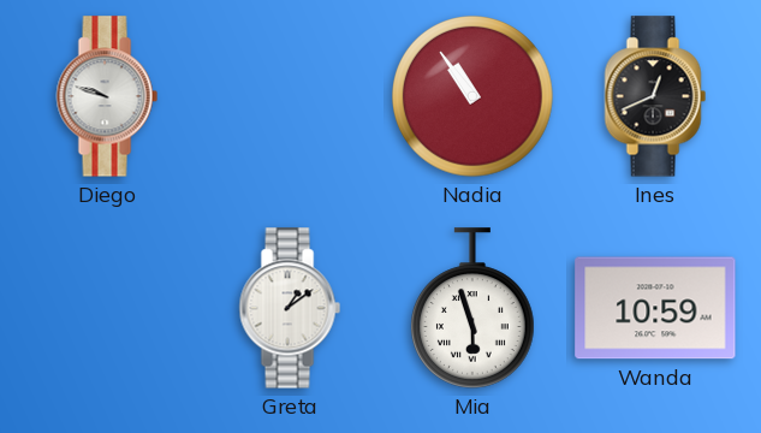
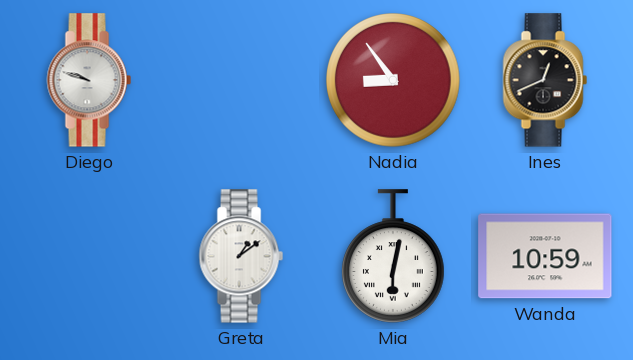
Nadia: 10:54 -> 8:54 (393, 80)
Mia: 5:57 -> 6:02 (393, 256)
